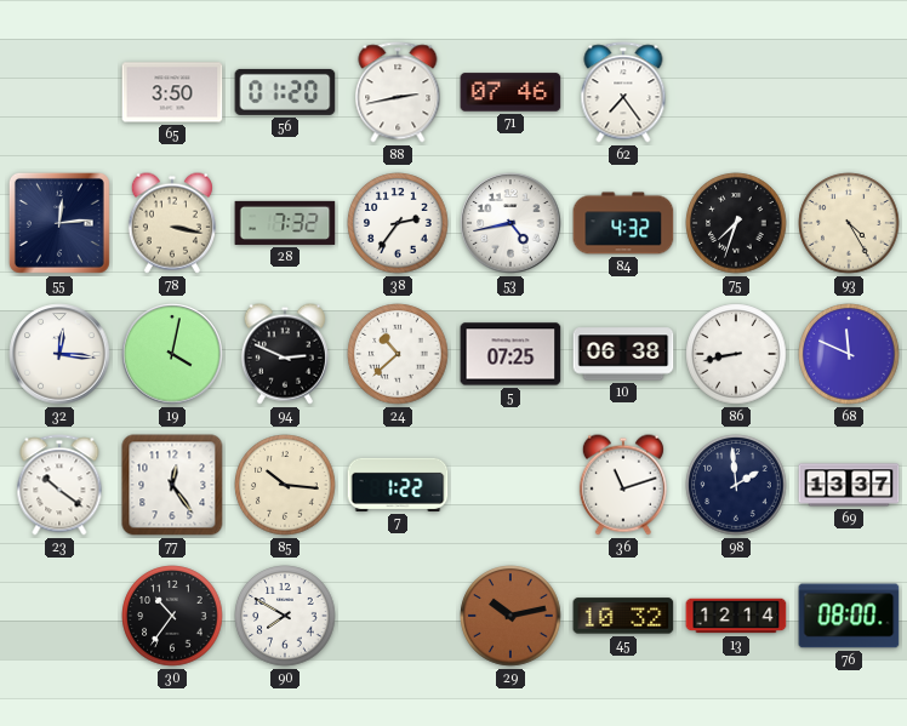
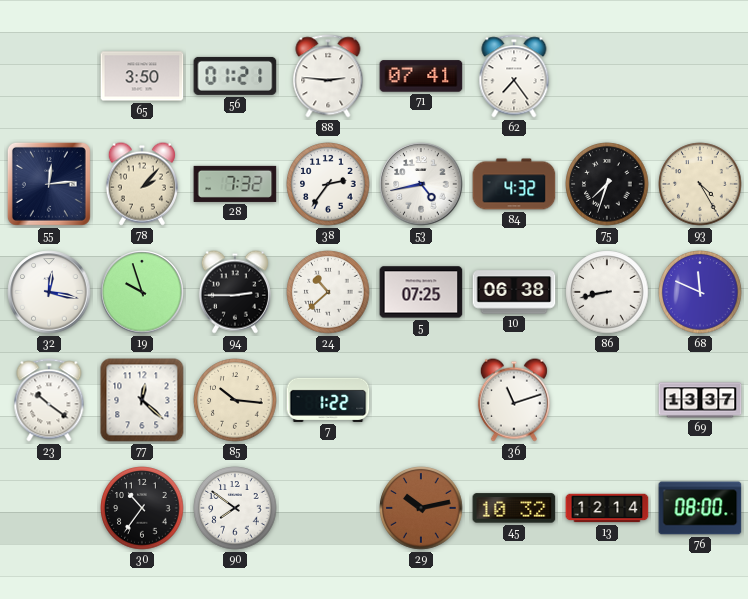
56: 01:20 -> 01:21 (235, 76)
88: 2:43 -> 2:46 (328, 76)
71: 07:46 -> 07:41 (421, 76)
78: 3:17 -> 2:07 (142, 184)
32: 12:16 -> 12:17 (49, 292)
19: 4:02 -> 9:57 (142, 292)
94: 2:49 -> 2:45 (235, 292)
77: 12:24 -> 12:22 (142, 400)
98: 1:59 -> none (736, 485)
90: 7:50 -> 7:51 (235, 508)
